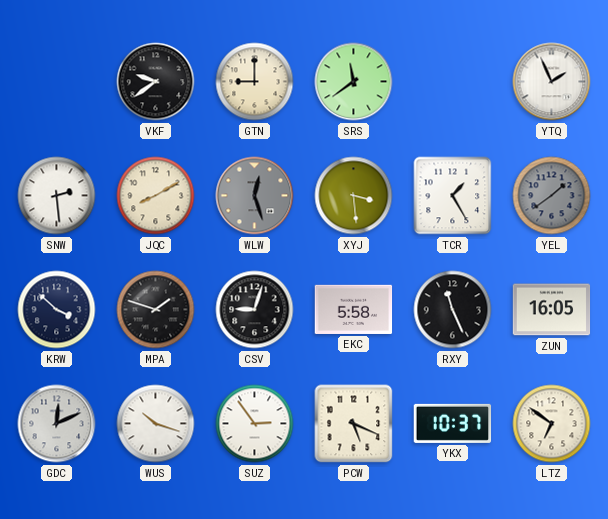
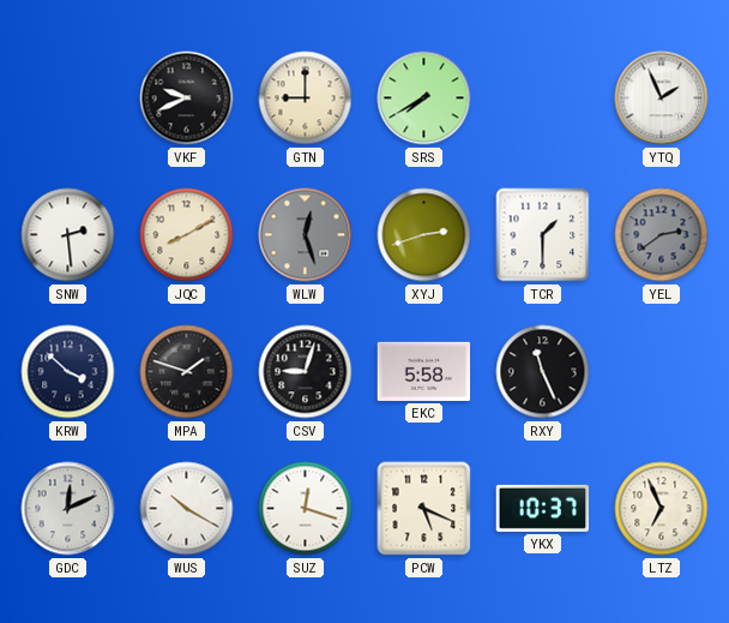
VKF: 9:39 -> 9:41 (187, 98)
SRS: 11:39 -> 7:40 (424, 98)
XYJ: 3:29 -> 2:42 (424, 235)
TCR: 1:25 -> 1:30 (543, 235)
YEL: 1:39 -> 2:39 (662, 235)
ZUN: 16:05 -> none (552, 310)
WUS: 10:18 -> 10:20 (187, 509)
SUZ: 2:54 -> 12:18 (306, 509)
LTZ: 6:51 -> 6:56 (662, 509)
